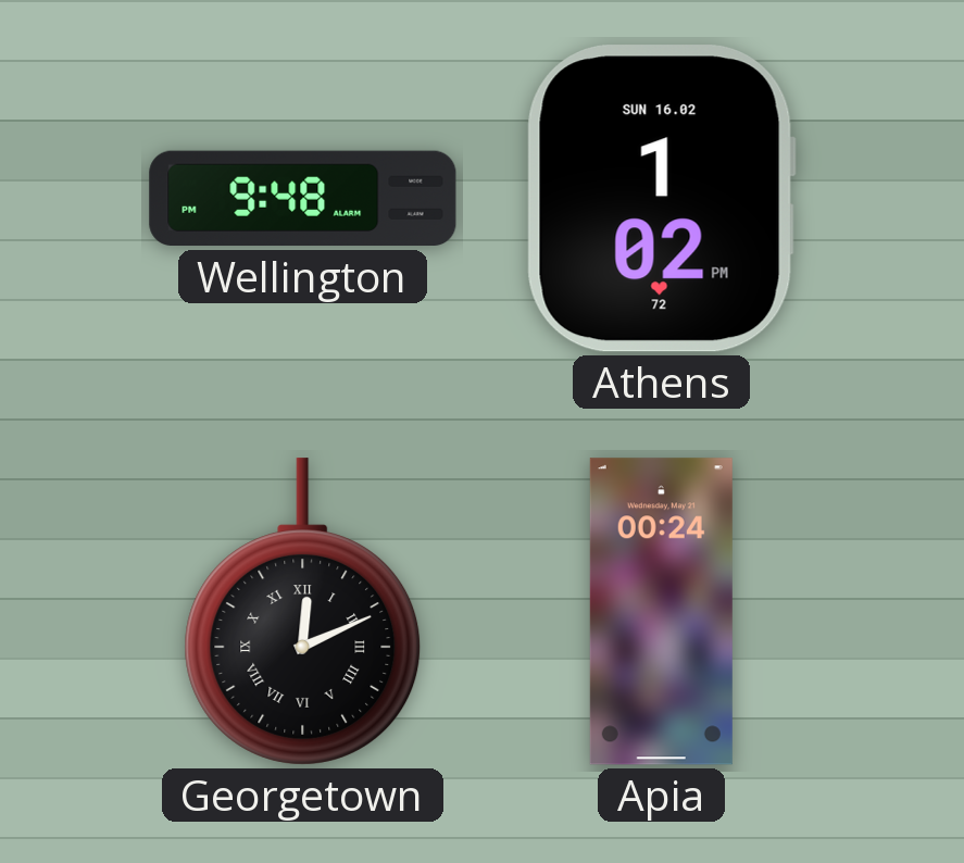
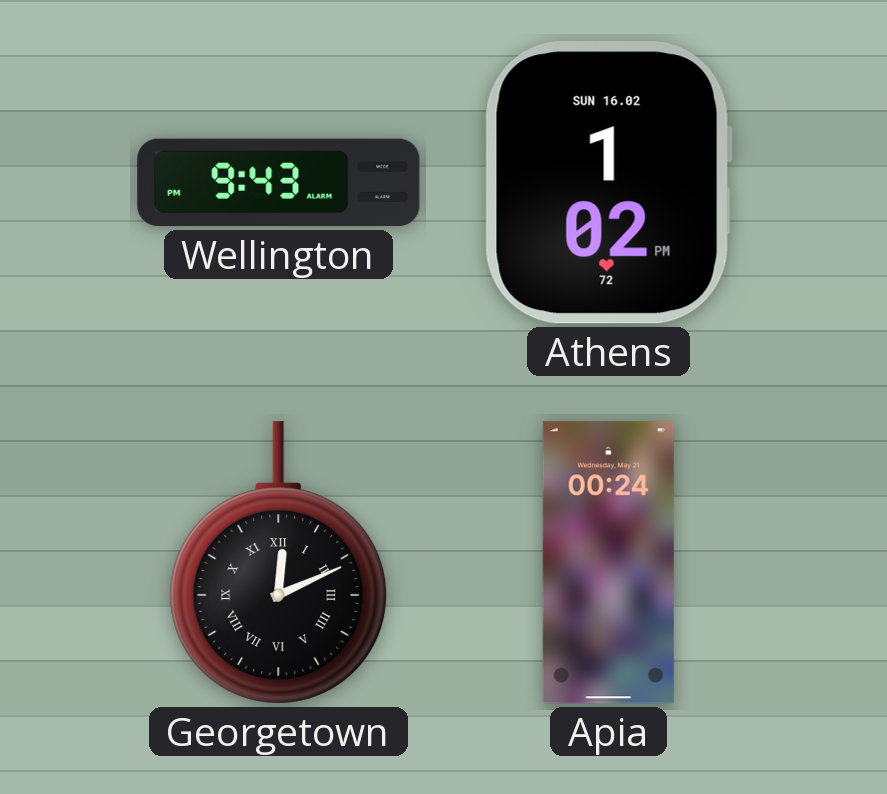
Wellington: 9:48 -> 9:43 (279, 183)
